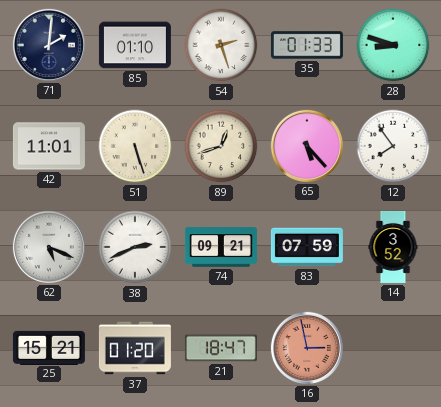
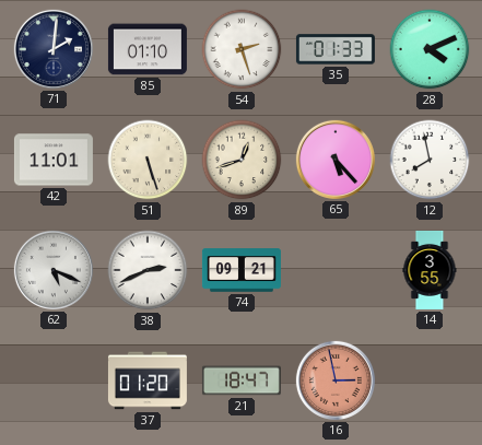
28: 8:48 -> 4:11 (430, 49)
12: 7:54 -> 7:58 (430, 160)
83: 07:59 -> none (307, 247)
14: 3:52 -> 3:55 (430, 270)
25: 15:21 -> none (49, 347)
